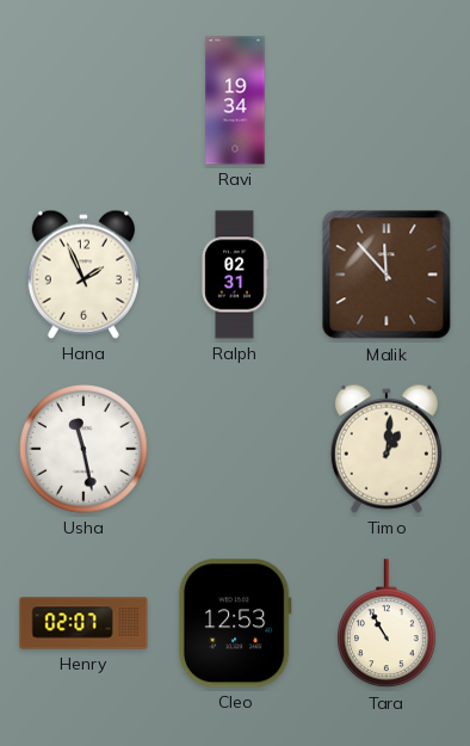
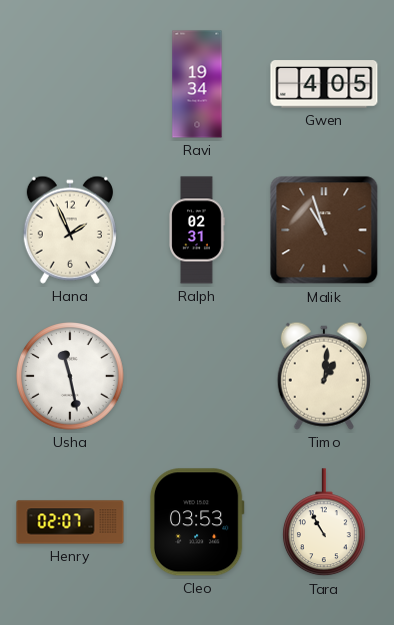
Gwen: none -> 4:05 (324, 84)
Malik: 11:53 -> 10:57 (324, 230)
Cleo: 12:53 -> 03:53 (197, 522)
